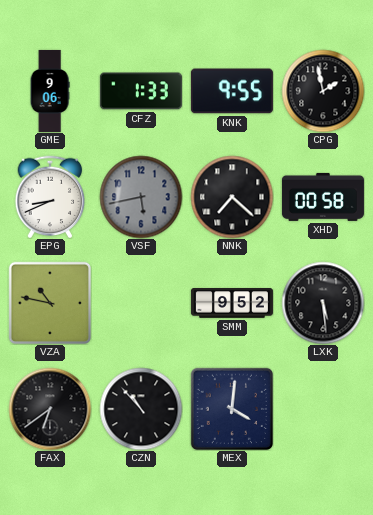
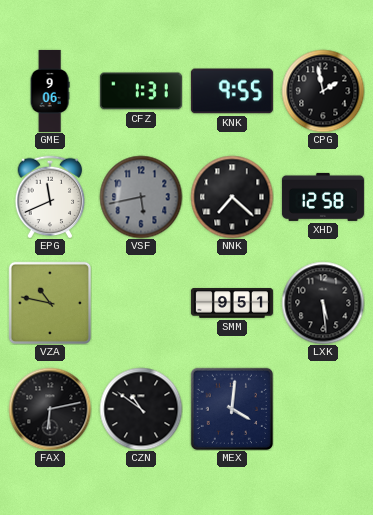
CFZ: 1:33 -> 1:31 (141, 91)
EPG: 8:41 -> 11:41 (50, 197)
XHD: 00:58 -> 12:58 (323, 197)
SMM: 9:52 -> 9:51 (232, 303)
FAX: 6:39 -> 6:13 (50, 409)
CZN: 10:53 -> 10:51 (141, 409)
